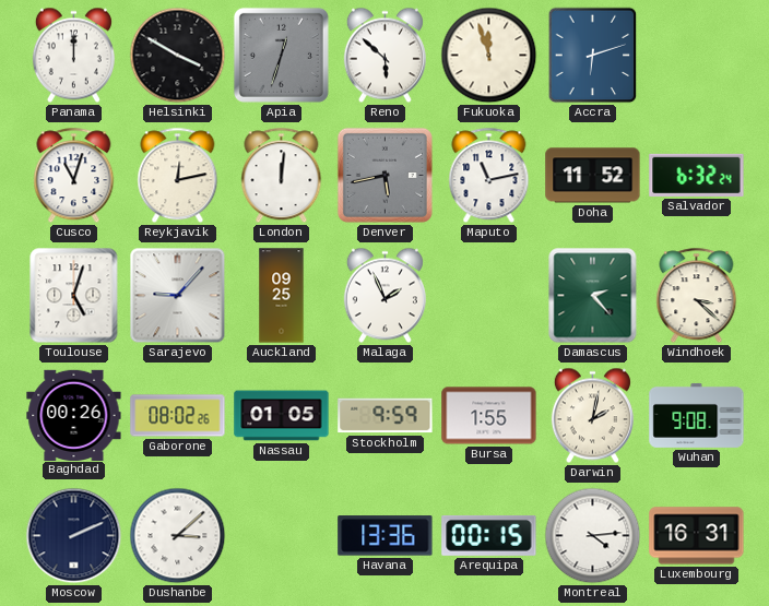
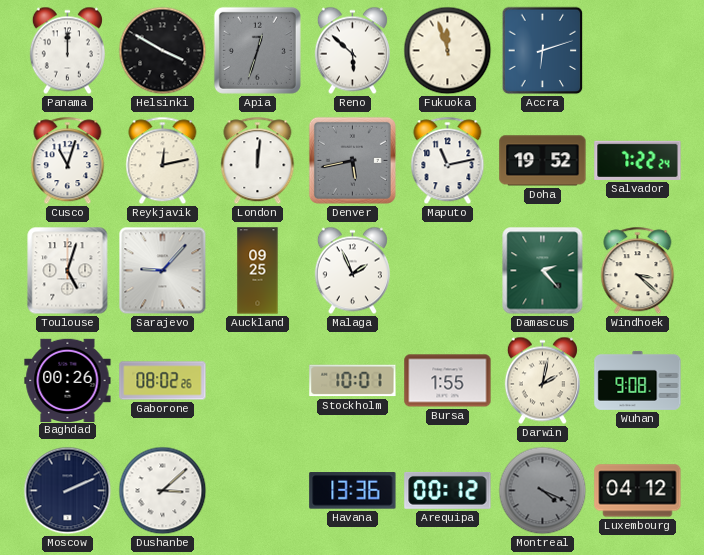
Doha: 11:52 -> 19:52 (543, 161)
Salvador: 6:32 -> 7:22 (638, 160)
Nassau: 01:05 -> none (282, 416)
Stockholm: 9:59 -> 10:01 (353, 381)
Arequipa: 00:15 -> 00:12 (448, 490)
Montreal: 4:14 -> 4:19 (543, 491)
Montreal dial: white -> grey (543, 491)
Luxembourg: 16:31 -> 04:12 (638, 491)
